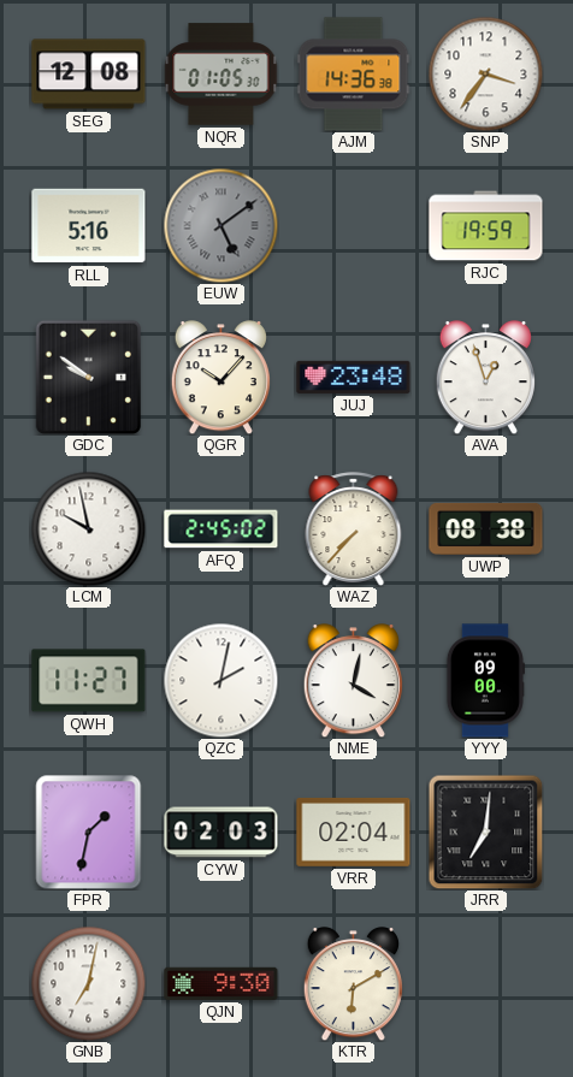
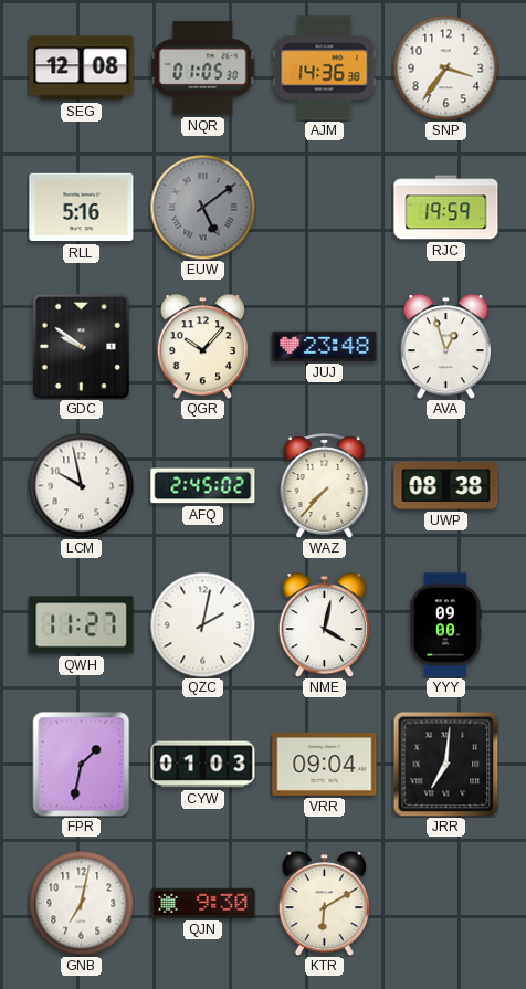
CYW: 02:03 -> 01:03 (203, 765)
VRR: 02:04 -> 09:04 (325, 765)
